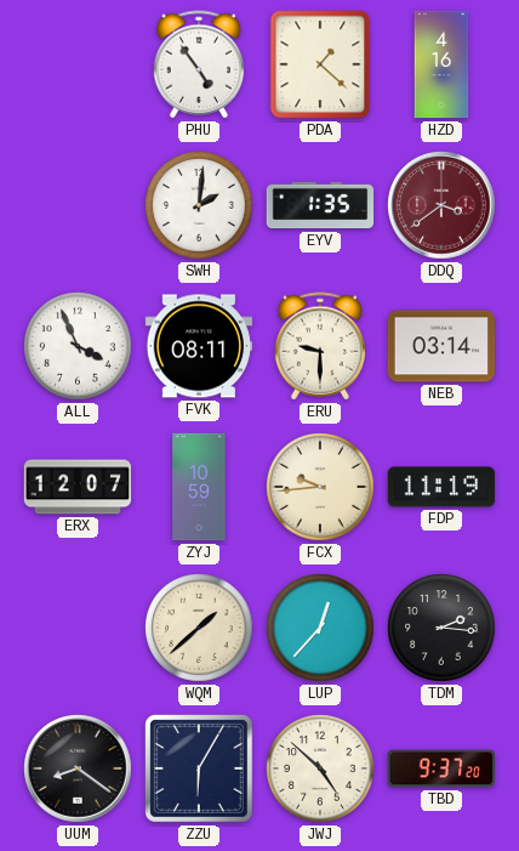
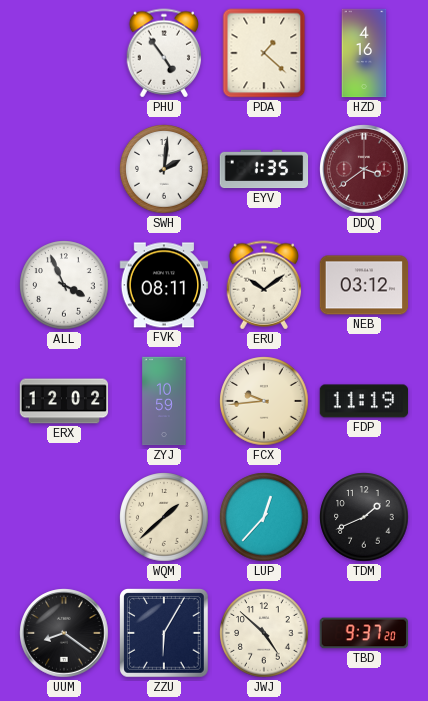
ERU: 9:30 -> 10:09 (264, 285)
NEB: 03:14 -> 03:12 (364, 285)
ERX: 12:07 -> 12:02 (64, 401)
TDM: 2:16 -> 1:41 (364, 517)
